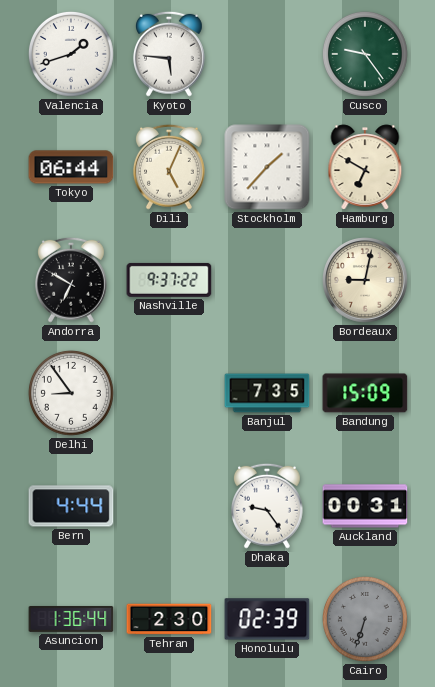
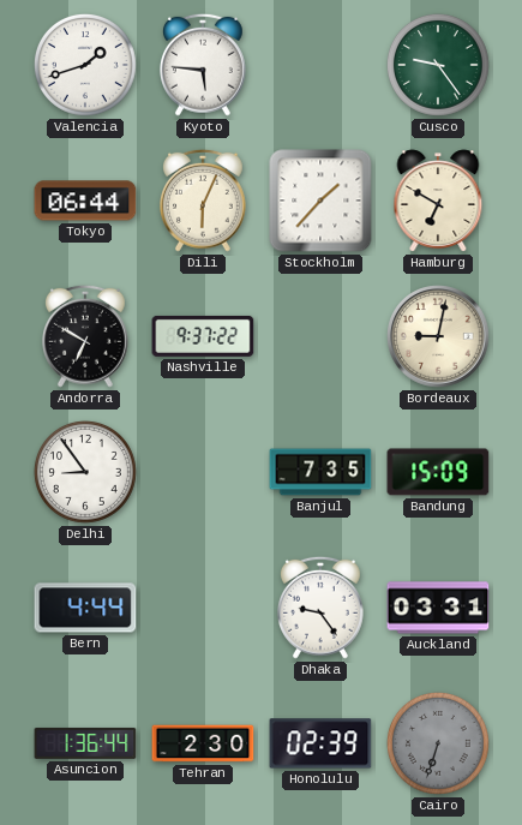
Dili: 5:04 -> 6:04 (203, 201)
Auckland: 00:31 -> 03:31 (438, 608)
